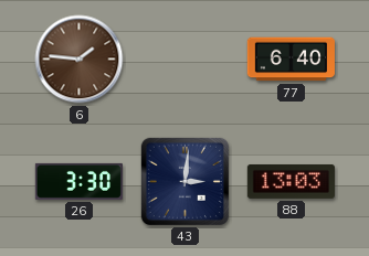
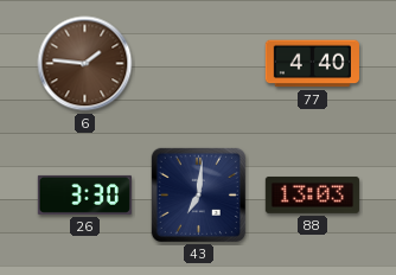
77: 6:40 -> 4:40 (312, 64)
43: 3:01 -> 7:01 (198, 194)
